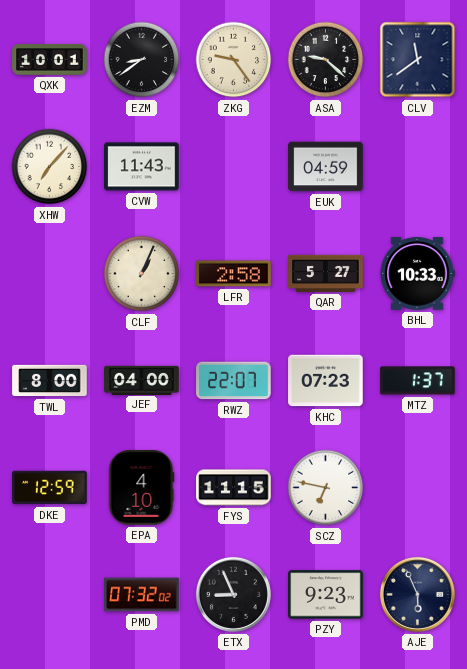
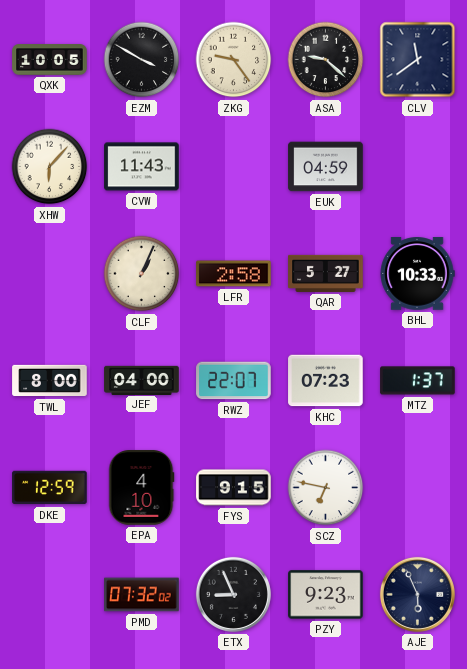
QXK: 10:01 -> 10:05 (50, 60)
EZM: 8:39 -> 3:50 (142, 60)
XHW: 7:07 -> 6:07 (50, 167)
FYS: 11:15 -> 9:15 (234, 488)
